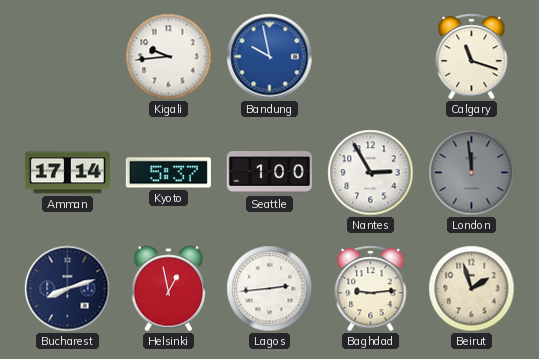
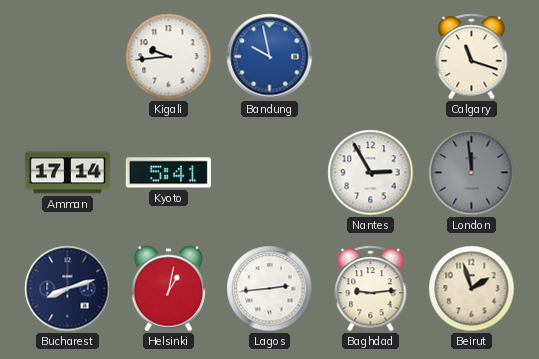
Kyoto: 5:37 -> 5:41 (168, 173)
Seattle: 1:00 -> none (269, 173)
Helsinki: 12:58 -> 1:02 (169, 289)
